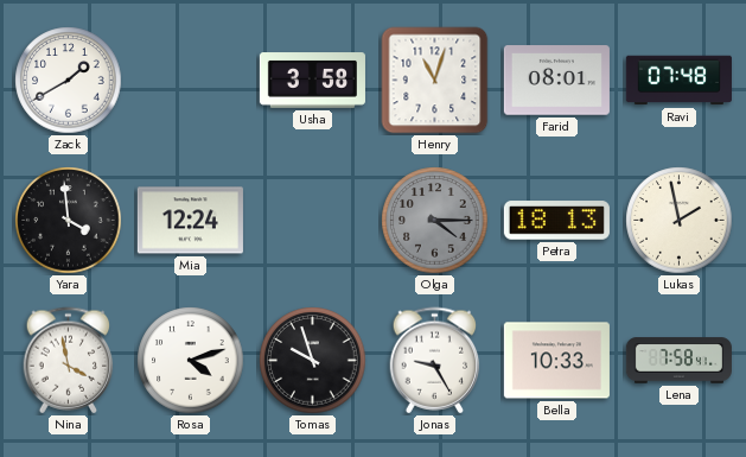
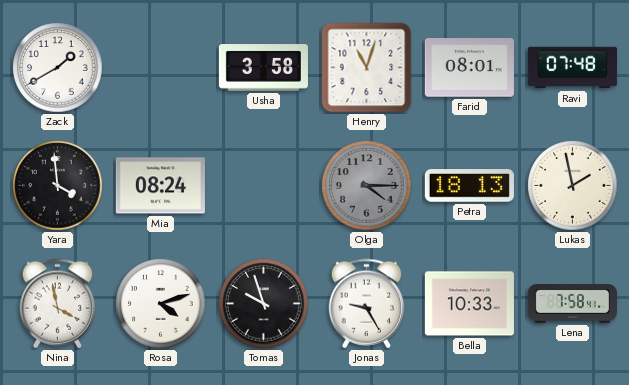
Mia: 12:24 -> 08:24 (160, 186)
